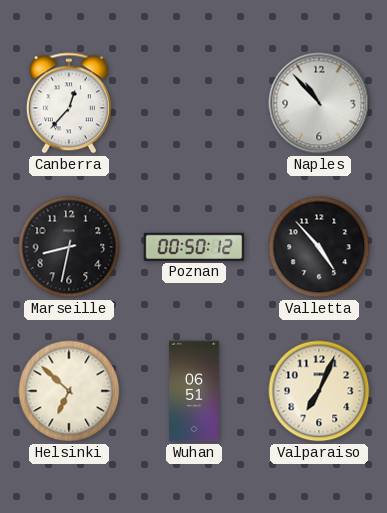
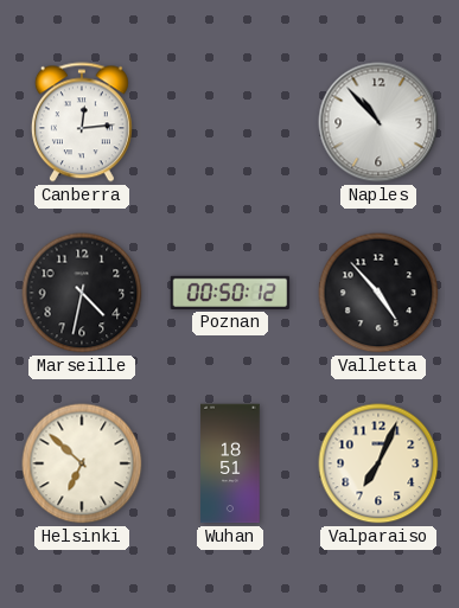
Canberra: 12:37 -> 12:14 (82, 122)
Marseille: 8:32 -> 4:32 (82, 293)
Wuhan: 06:51 -> 18:51 (230, 463)
